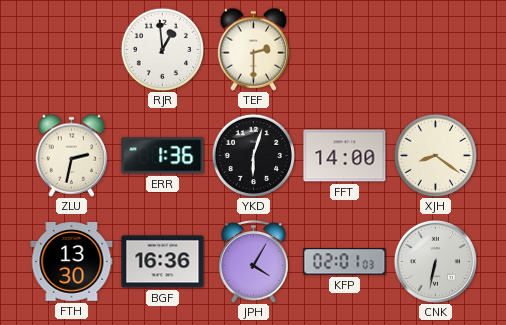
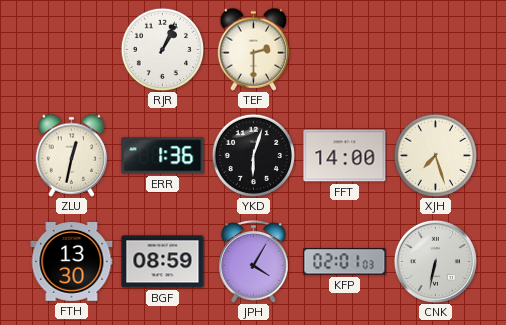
RJR: 12:59 -> 1:04 (162, 49)
ZLU: 2:32 -> 12:32 (72, 155)
XJH: 8:21 -> 7:27 (435, 155)
BGF: 16:36 -> 08:59 (163, 262)
